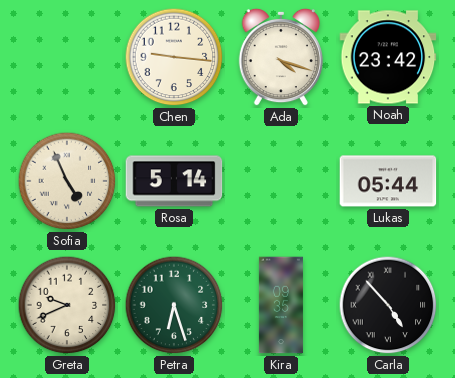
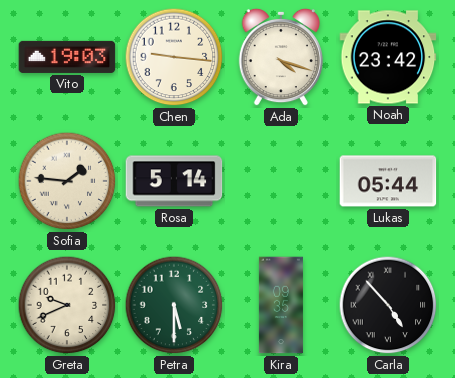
Vito: none -> 19:03 (67, 57)
Sofia: 4:56 -> 1:46 (67, 181)
Petra: 6:27 -> 5:30 (174, 305)
